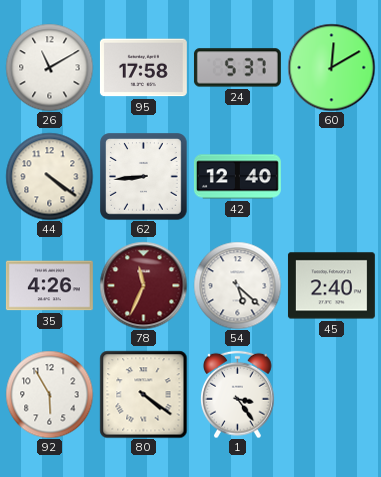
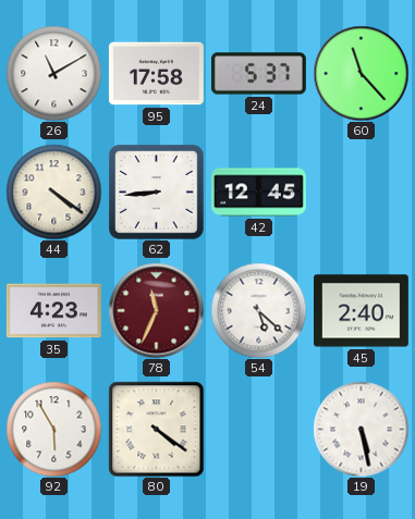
60: 12:10 -> 11:23 (361, 73)
42: 12:40 -> 12:45 (258, 193)
35: 4:26 -> 4:23 (53, 311)
1: 3:24 -> none (238, 394)
19: none -> 5:28 (361, 429)
